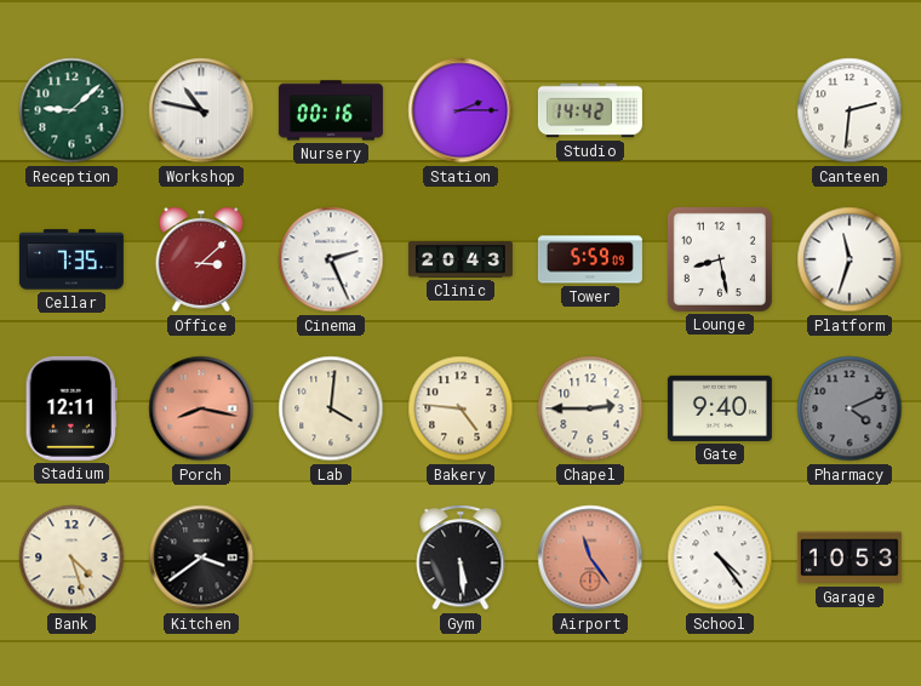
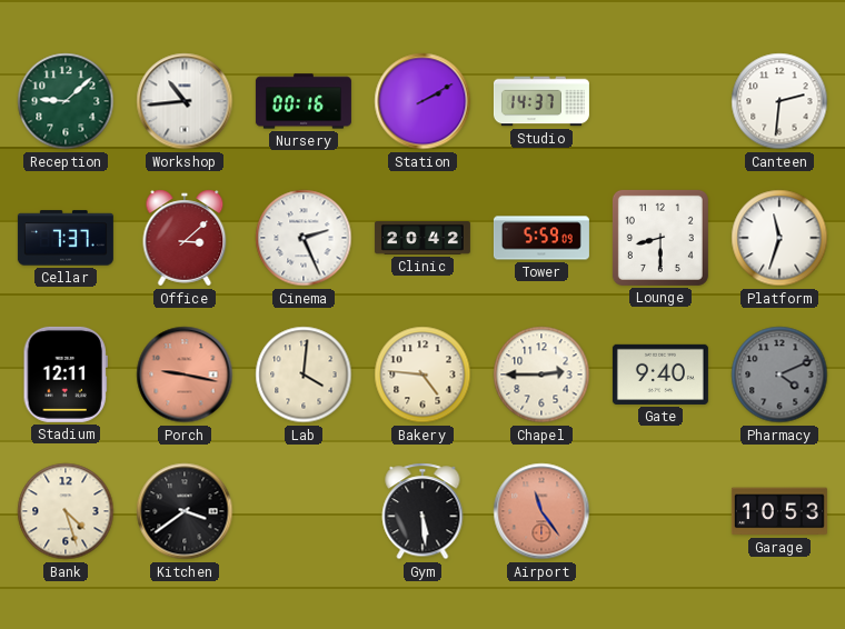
Workshop: 10:47 -> 10:44 (185, 101)
Station: 2:15 -> 2:10 (422, 101)
Studio: 14:42 -> 14:37 (541, 101)
Cellar: 7:35 -> 7:37 (66, 238)
Clinic: 20:43 -> 20:42 (422, 239)
Lounge: 8:28 -> 8:30 (660, 238)
Porch: 8:17 -> 9:17 (185, 375)
School: 4:24 -> none (720, 558)
